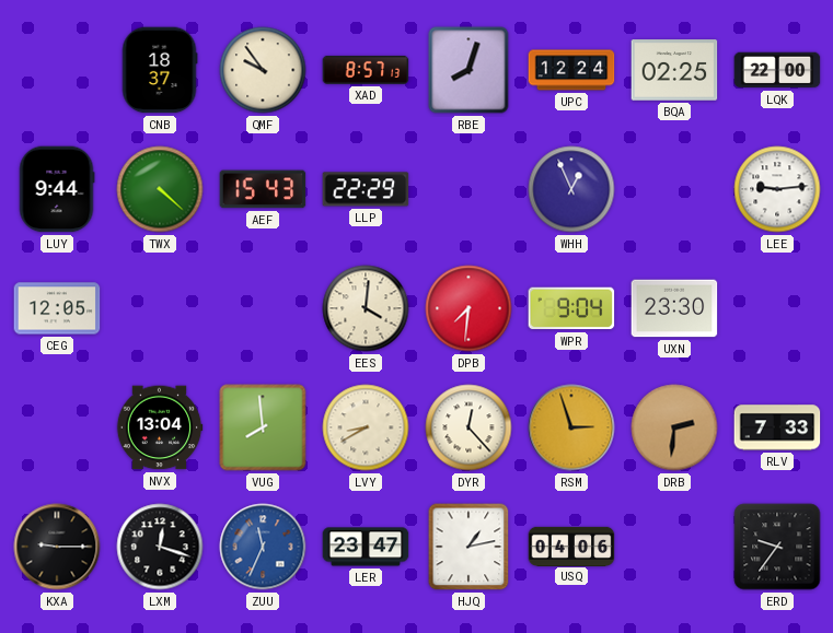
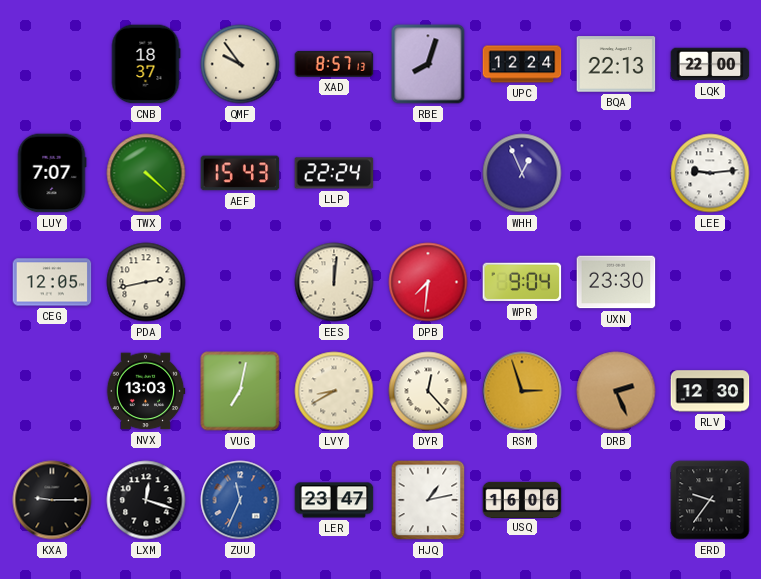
BQA: 02:25 -> 22:13 (616, 64)
LUY: 9:44 -> 7:07 (52, 173)
LLP: 22:29 -> 22:24 (334, 173)
PDA: none -> 2:43 (146, 282)
EES: 4:01 -> 12:01 (334, 282)
NVX: 13:04 -> 13:03 (146, 391)
VUG: 7:59 -> 7:02 (240, 391)
DRB: 2:31 -> 2:26 (616, 391)
RLV: 7:33 -> 12:30 (710, 391)
USQ: 04:06 -> 16:06 (522, 499)
